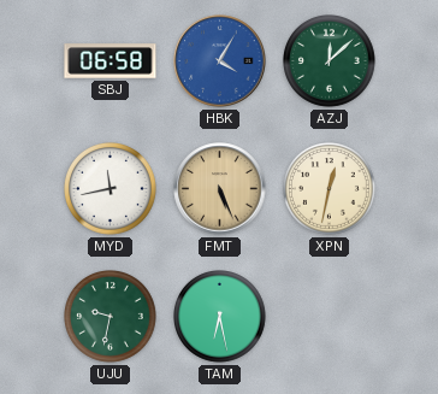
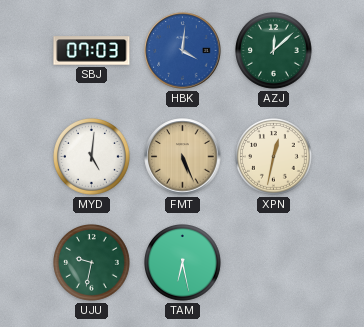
SBJ: 06:58 -> 07:03 (92, 51)
HBK: 4:05 -> 4:01 (183, 51)
MYD: 11:43 -> 5:01 (92, 157)
